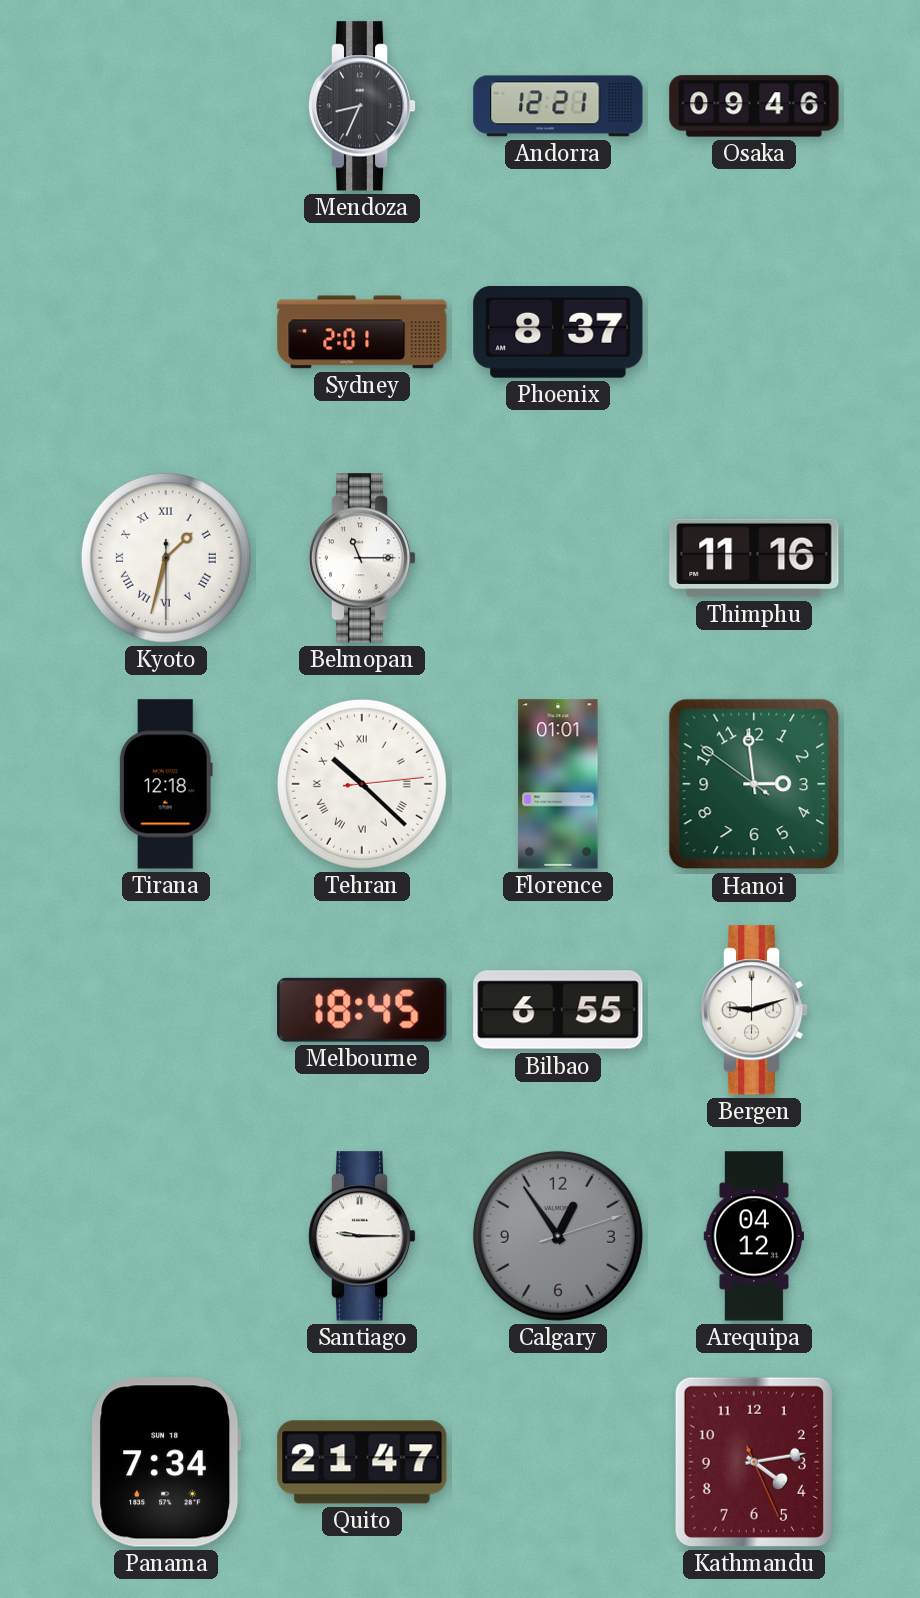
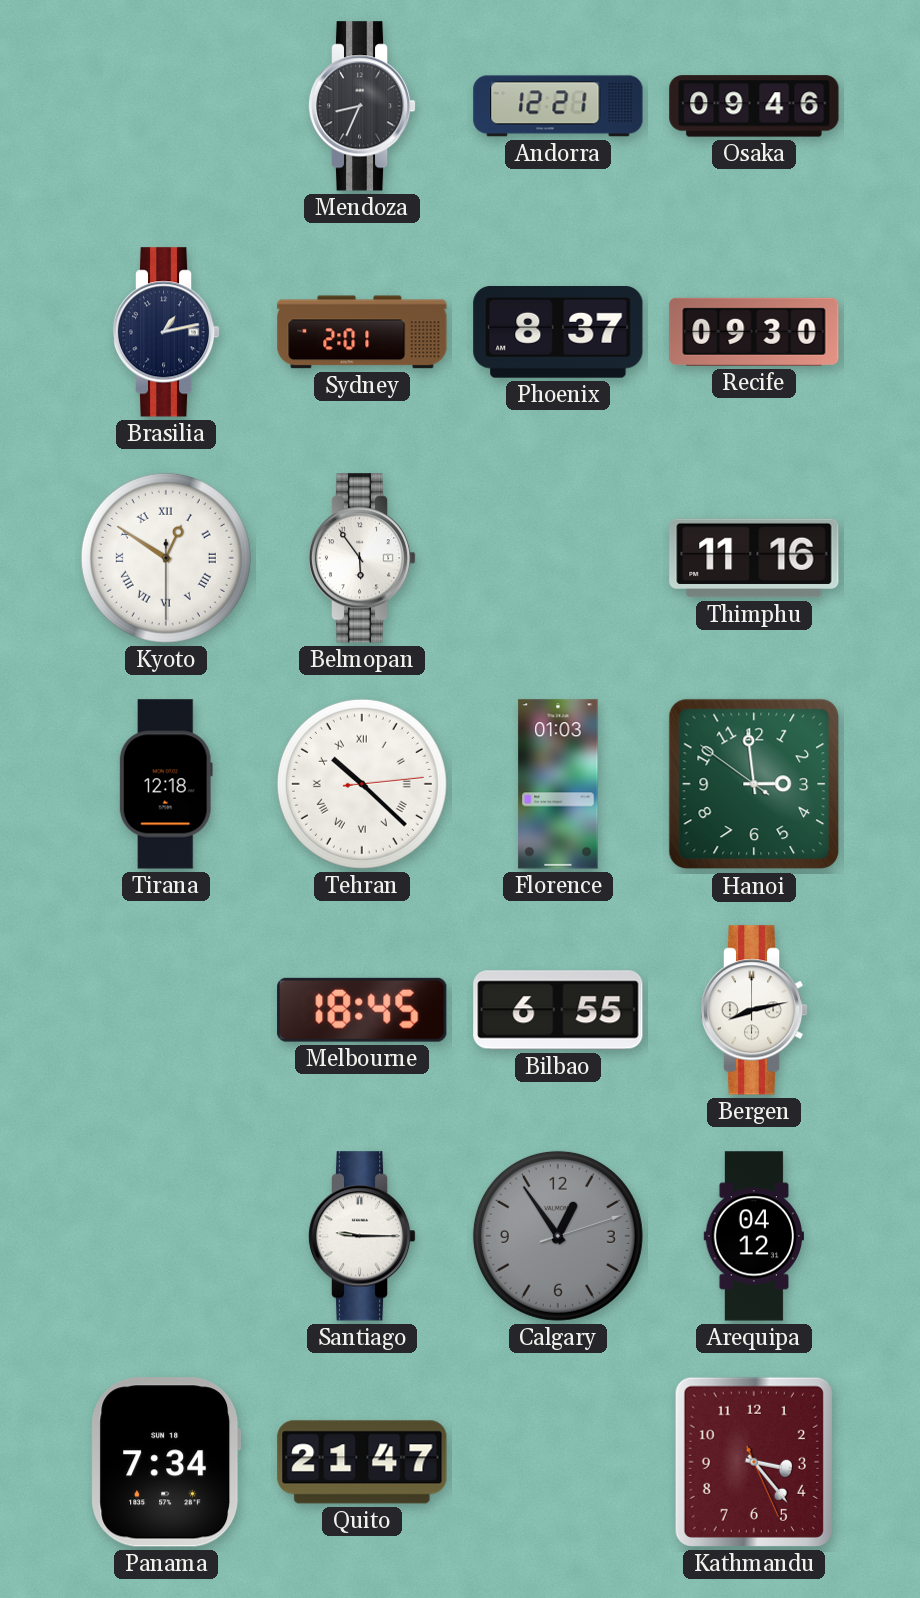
Brasilia: none -> 1:13 (166, 332)
Recife: none -> 09:30 (754, 332)
Kyoto: 1:32 -> 12:50 (166, 558)
Belmopan: 11:15 -> 5:54 (362, 558)
Florence: 01:01 -> 01:03 (558, 784)
Bergen: 9:12 -> 8:13 (754, 1010)
Kathmandu: 4:13 -> 3:23 (754, 1462)
